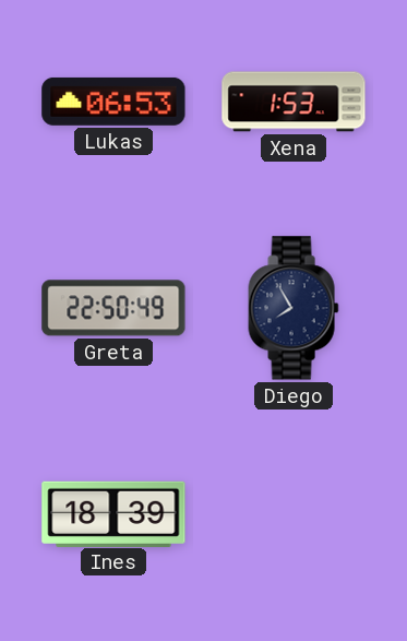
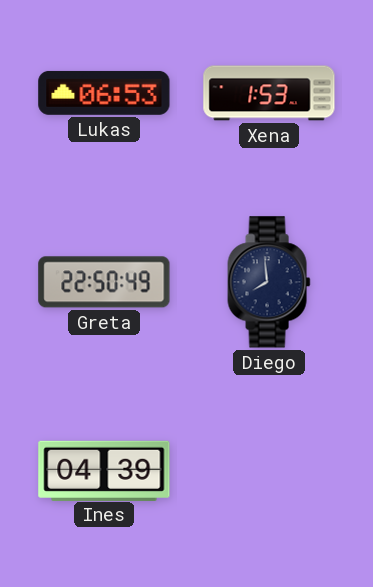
Diego: 7:55 -> 7:59 (269, 282)
Ines: 18:39 -> 04:39 (104, 470)
